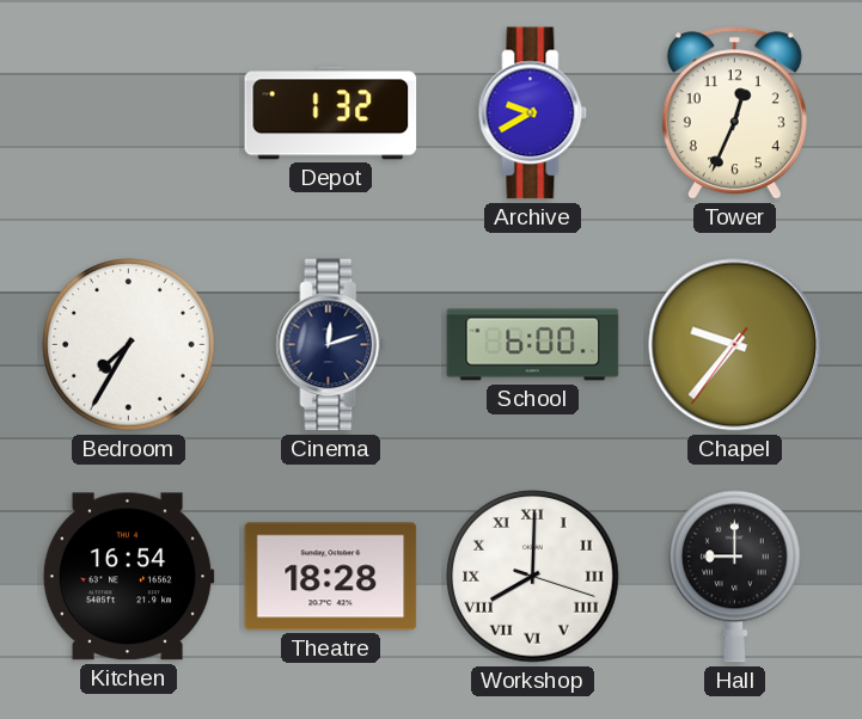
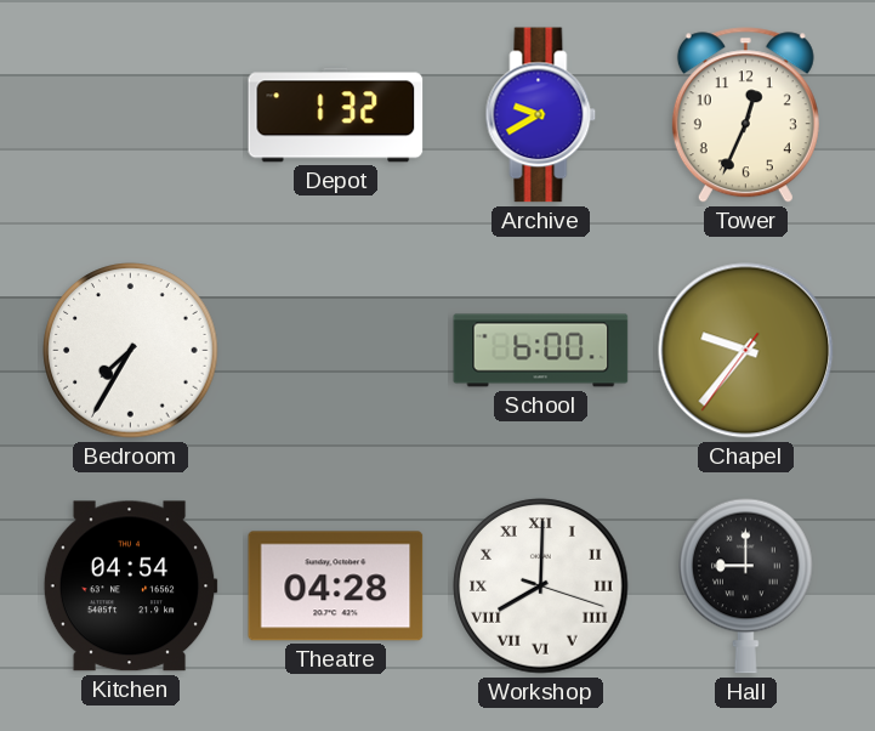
Cinema: 12:12 -> none (331, 345)
Kitchen: 16:54 -> 04:54 (130, 586)
Theatre: 18:28 -> 04:28 (336, 586)
